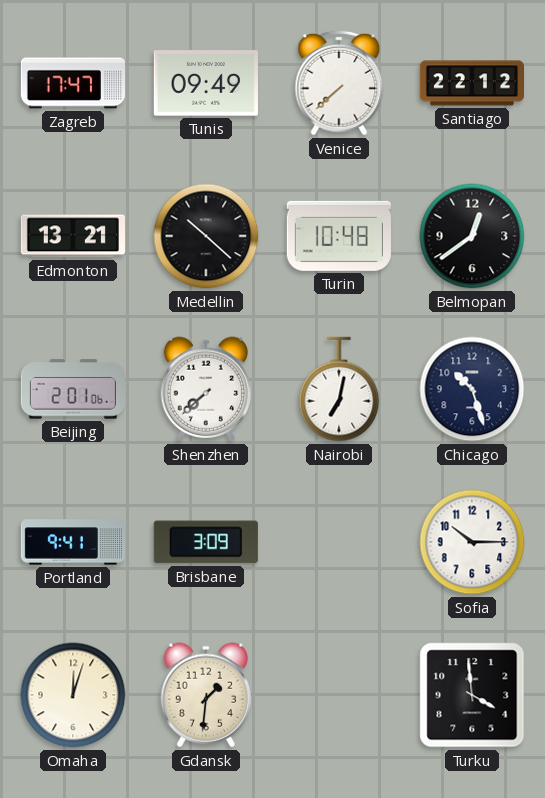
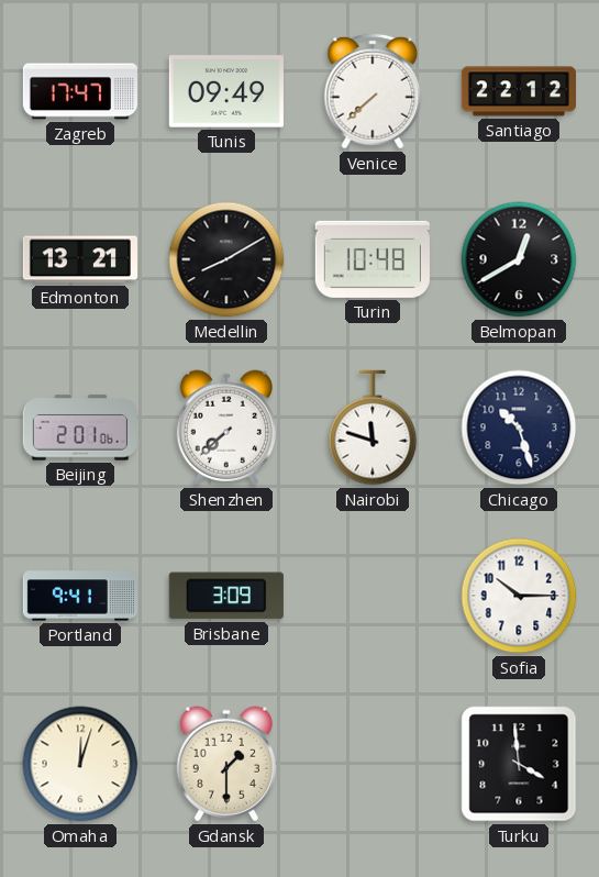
Medellin: 10:22 -> 8:10 (226, 259)
Belmopan: 12:39 -> 12:40 (519, 259)
Nairobi: 7:02 -> 11:48 (373, 428)
Gdansk: 1:31 -> 1:30 (225, 764)
